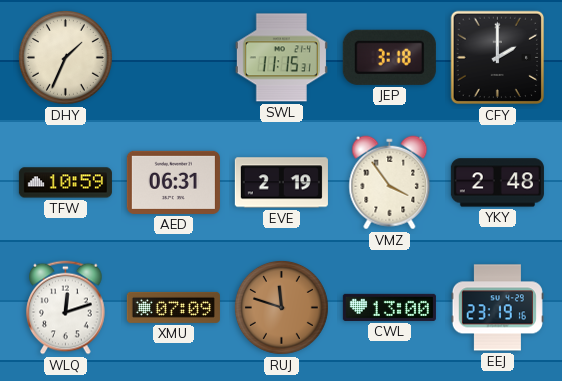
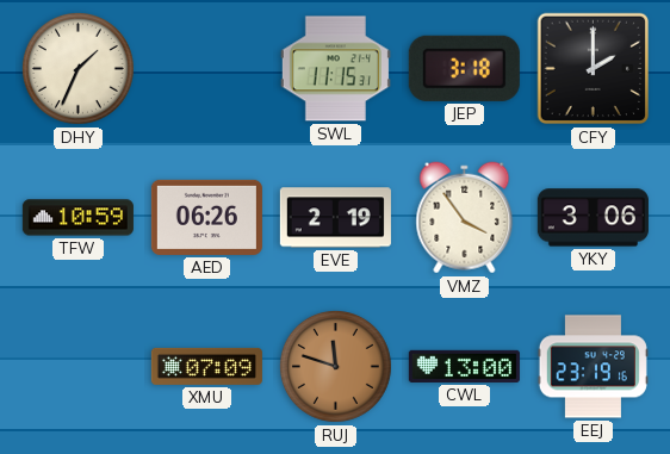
AED: 06:31 -> 06:26 (206, 217)
YKY: 2:48 -> 3:06 (593, 218)
WLQ: 12:12 -> none (66, 308)
